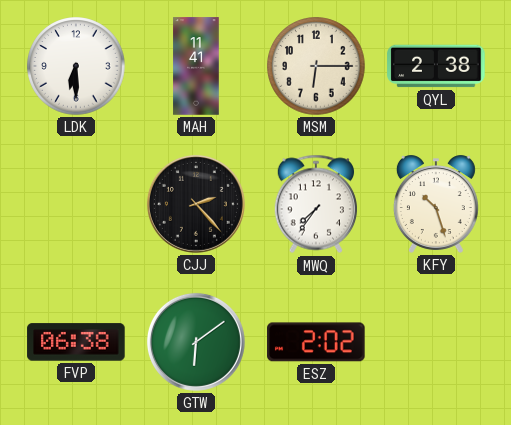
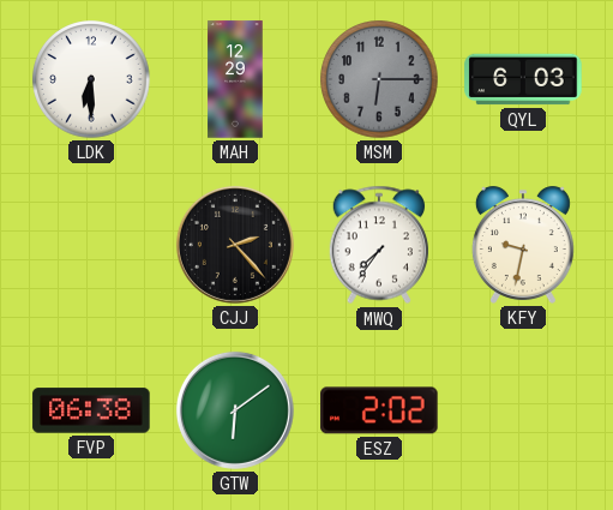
MAH: 11:41 -> 12:29 (235, 79)
MSM dial: cream -> grey (379, 79)
QYL: 2:38 -> 6:03 (523, 79)
KFY: 10:27 -> 9:32 (523, 245)
